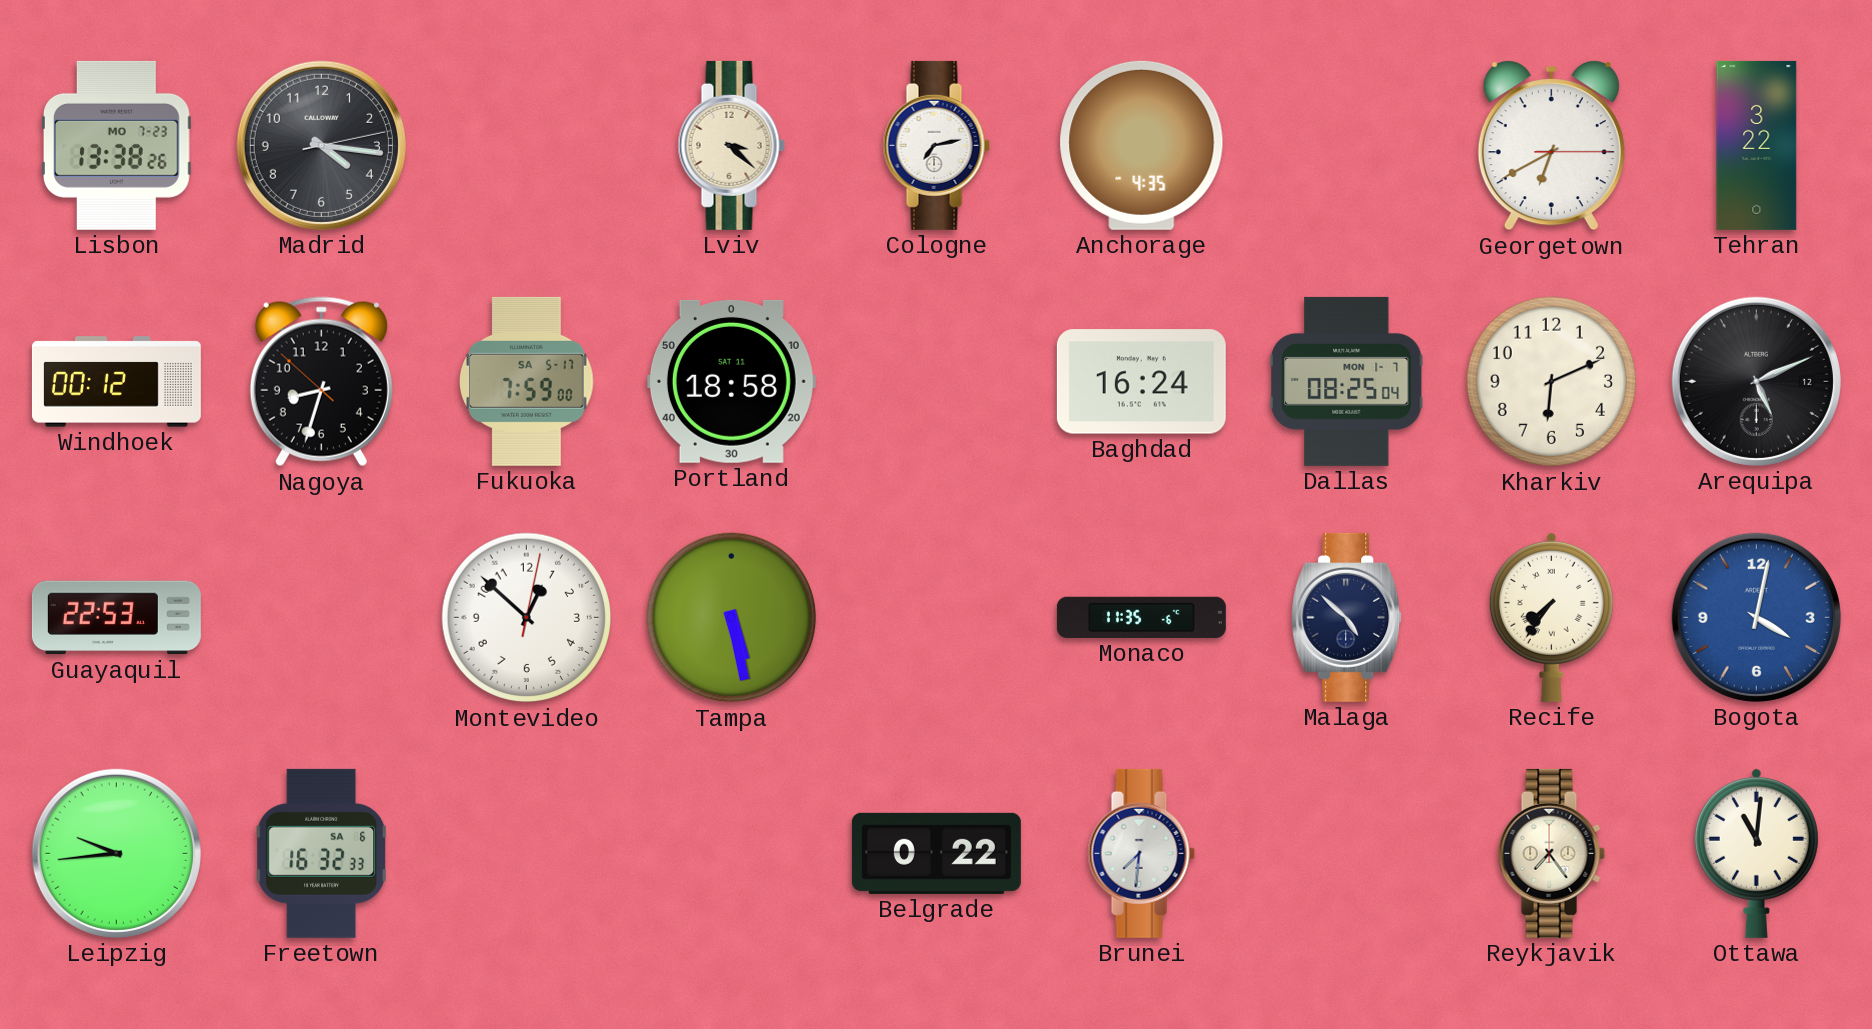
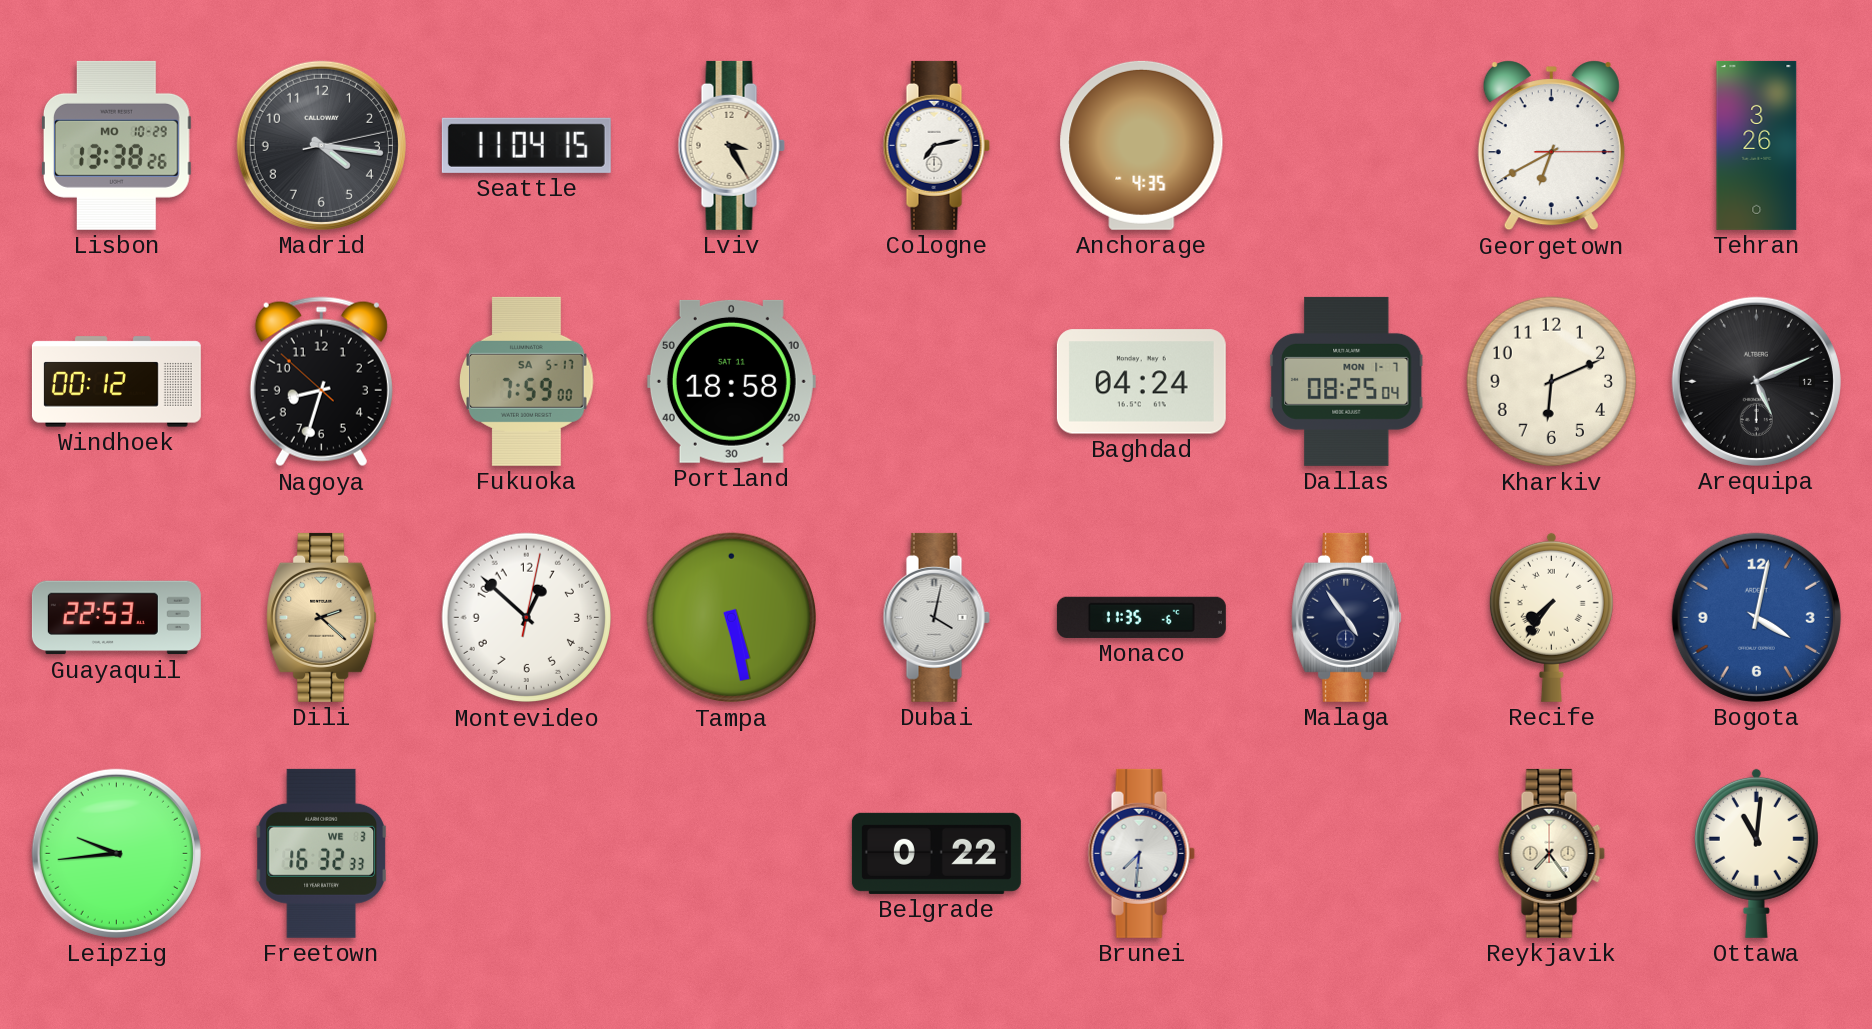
Lisbon date: MO 7-23 -> MO 10-29 (116, 145)
Seattle: none -> 11:04 (526, 145)
Lviv: 3:22 -> 3:25 (731, 145)
Tehran: 3:22 -> 3:26 (1757, 145)
Baghdad: 16:24 -> 04:24 (1141, 382)
Dili: none -> 2:22 (322, 617)
Dubai: none -> 4:02 (936, 617)
Malaga: 4:52 -> 4:54 (1347, 617)
Freetown date: SA 6 -> WE 3 (321, 853)
